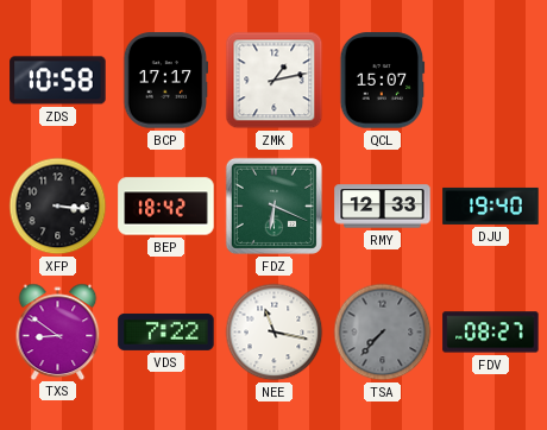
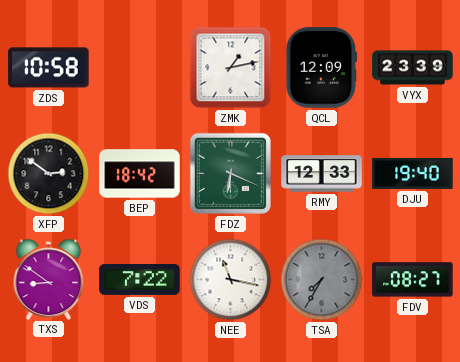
BCP: 17:17 -> none (166, 81)
QCL: 15:07 -> 12:09 (322, 68)
VYX: none -> 23:39 (413, 68)
XFP: 3:16 -> 2:51 (49, 174)
TSA: 7:37 -> 7:35 (322, 280)
